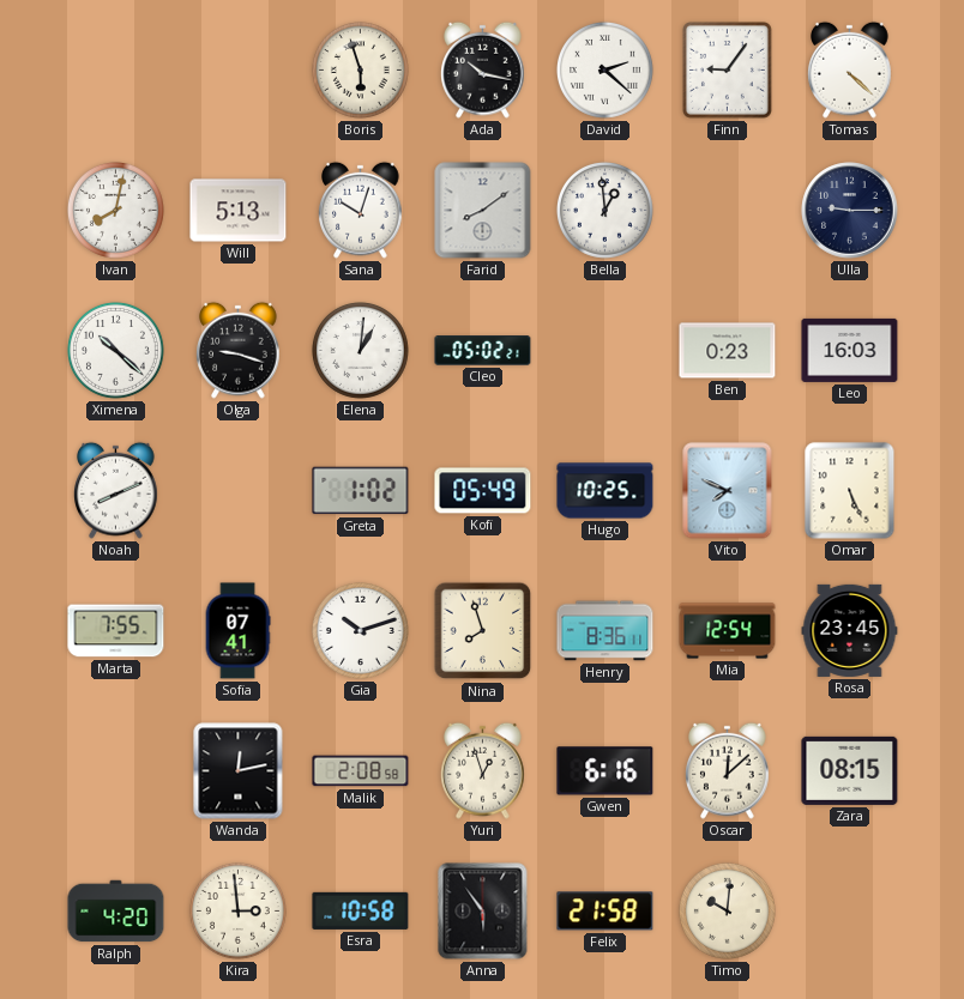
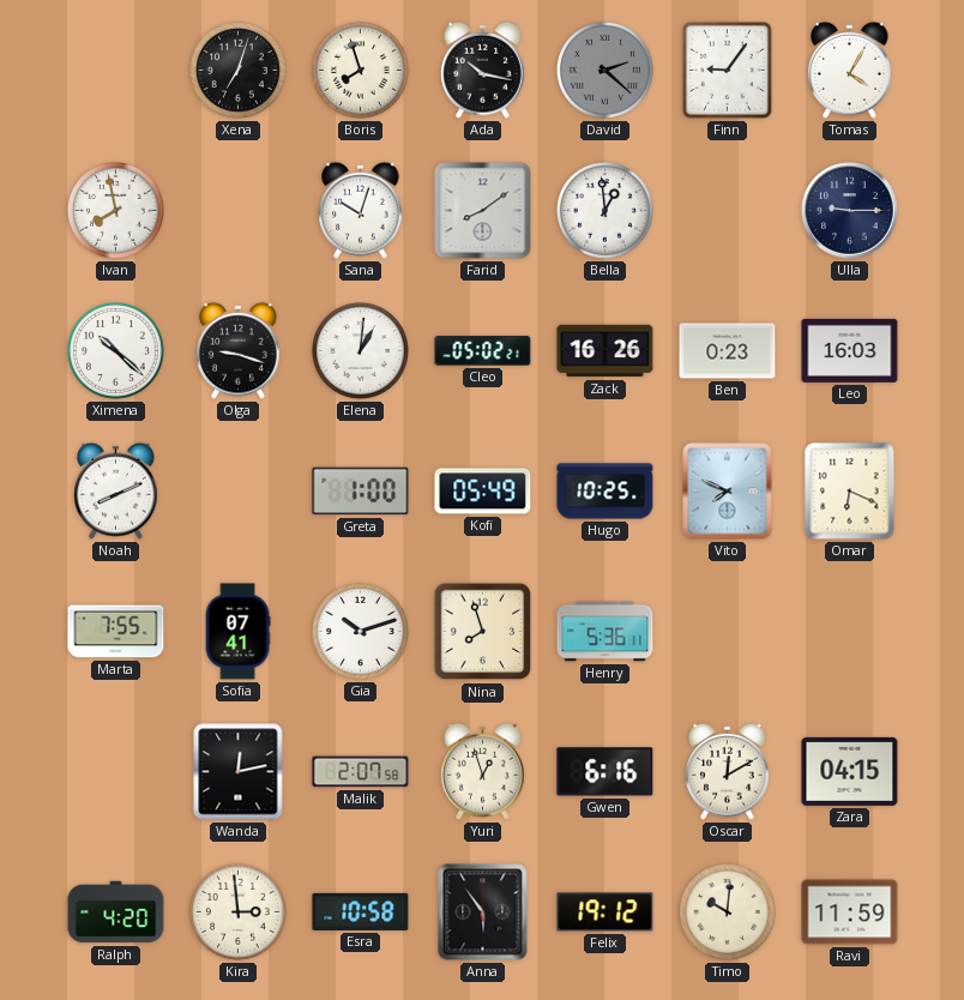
Xena: none -> 7:03 (237, 70)
Boris: 5:57 -> 7:57 (360, 70)
David dial: white -> grey (604, 70)
Tomas: 4:22 -> 4:05 (850, 70)
Ivan: 8:02 -> 7:58 (115, 210)
Will: 5:13 -> none (239, 211)
Zack: none -> 16:26 (605, 351)
Greta: 1:02 -> 1:00 (361, 492)
Omar: 5:26 -> 6:19 (850, 492)
Henry: 8:36 -> 5:36 (605, 632)
Mia: 12:54 -> none (728, 631)
Rosa: 23:45 -> none (850, 630)
Malik: 2:08 -> 2:07 (361, 772)
Oscar: 12:08 -> 12:10 (728, 771)
Zara: 08:15 -> 04:15 (850, 771)
Felix: 21:58 -> 19:12 (605, 912)
Ravi: none -> 11:59 (850, 912)
